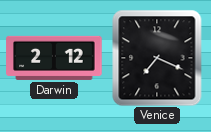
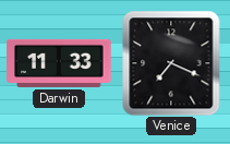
Darwin: 2:12 -> 11:33 (59, 63)
